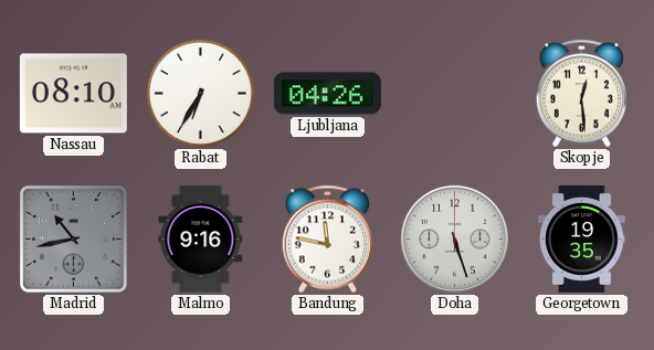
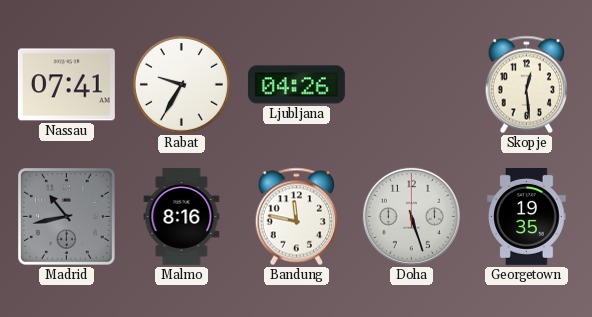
Nassau: 08:10 -> 07:41 (66, 85)
Rabat: 6:35 -> 9:35 (181, 84)
Malmo: 9:16 -> 8:16 (182, 216)
